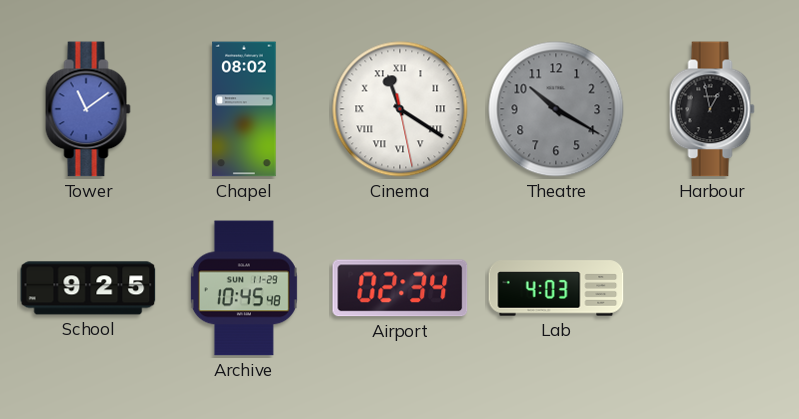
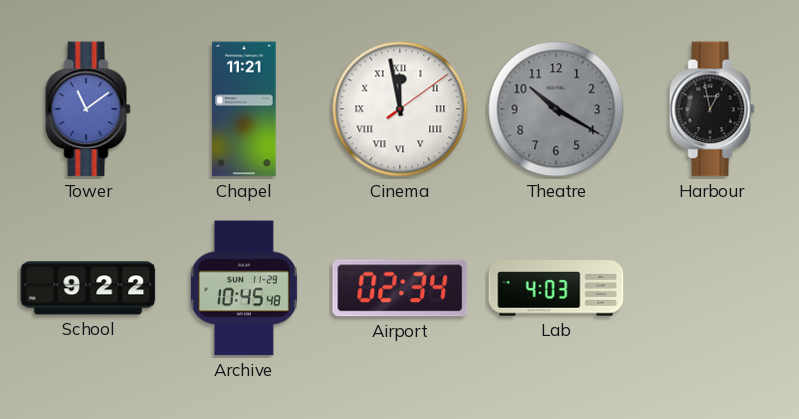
Chapel: 08:02 -> 11:21 (244, 109)
Cinema: 11:20 -> 11:58 (400, 109)
School: 9:25 -> 9:22 (88, 288)
